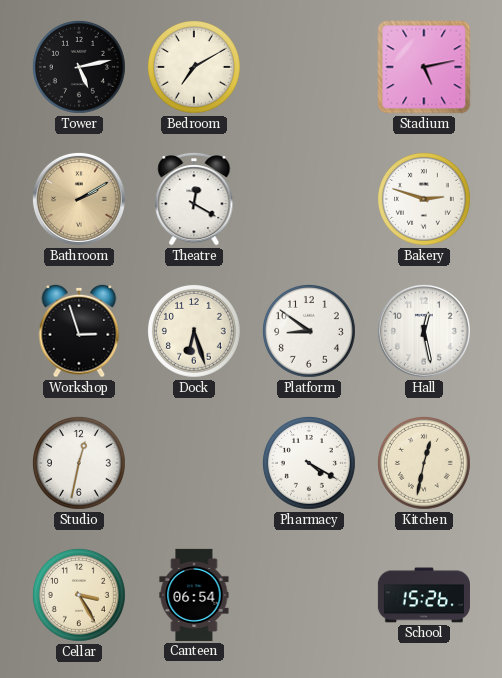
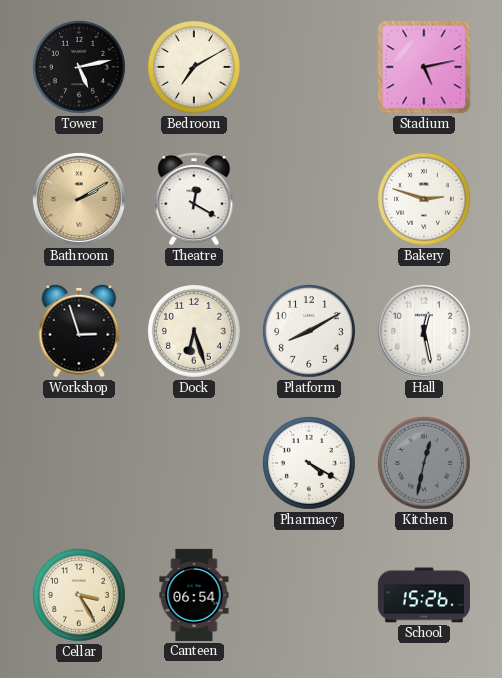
Platform: 8:51 -> 8:10 (310, 332)
Studio: 12:32 -> none (80, 464)
Kitchen dial: cream -> grey (425, 464)
